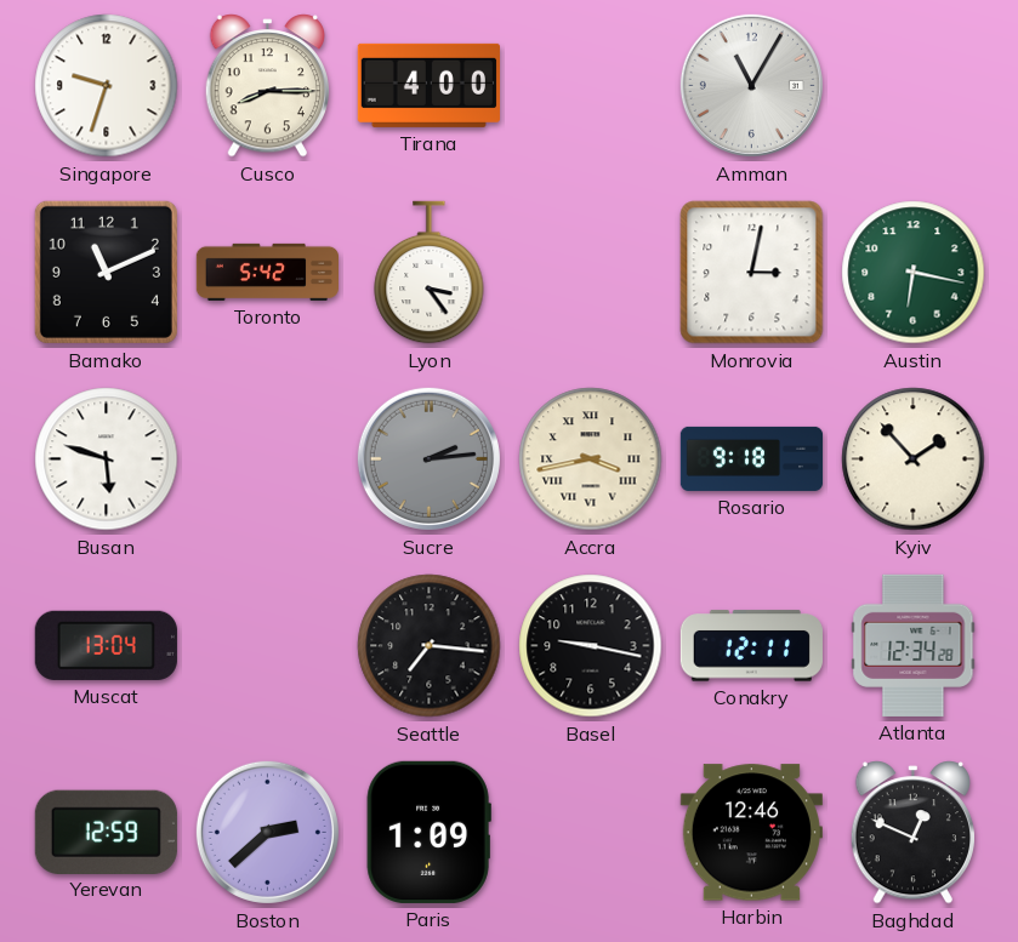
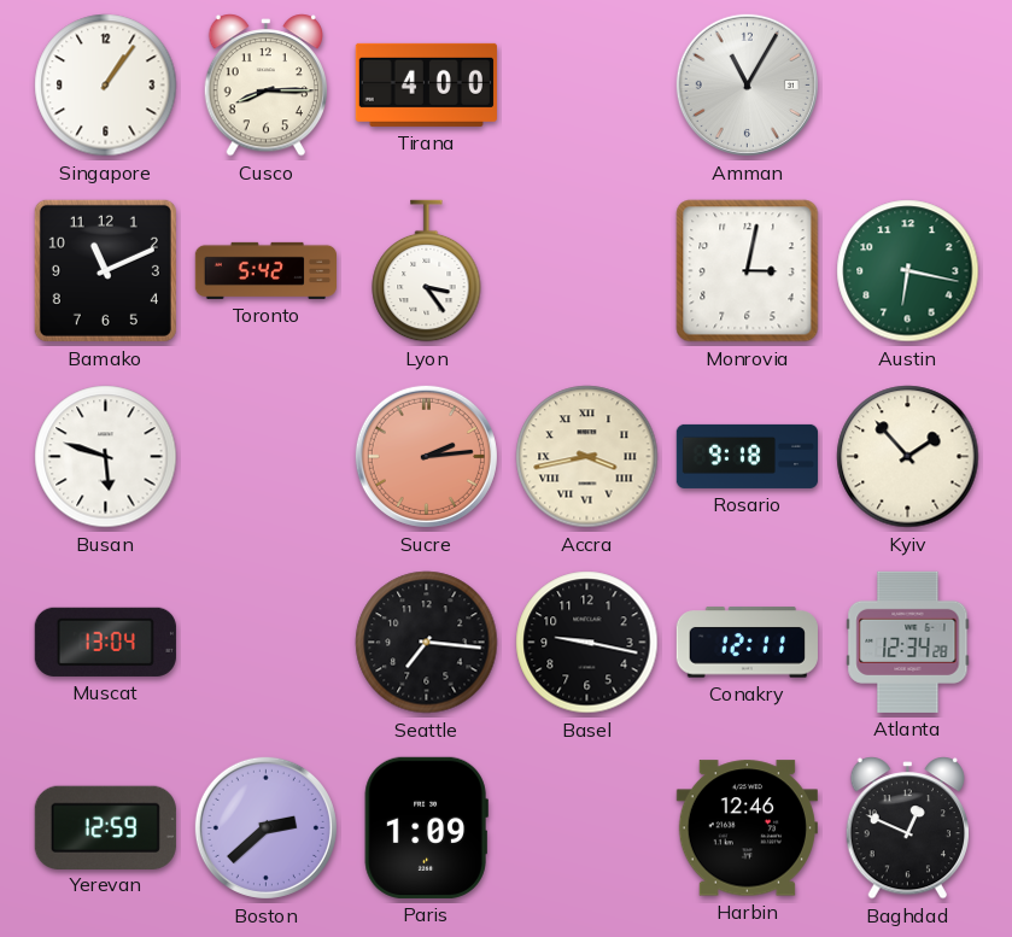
Singapore: 9:33 -> 1:06 (106, 86)
Sucre dial: grey -> salmon (426, 456)
